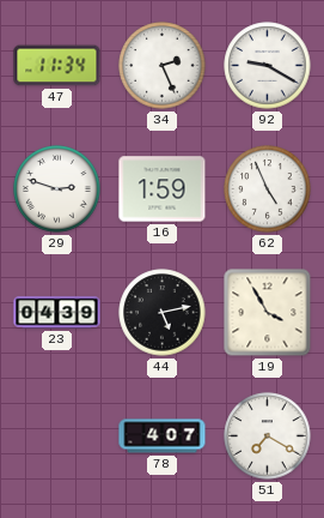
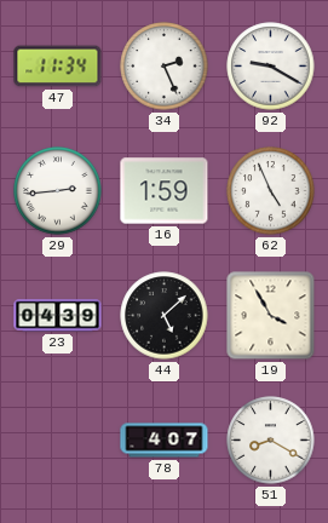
29: 2:48 -> 2:44 (58, 191)
44: 5:13 -> 5:08 (165, 316)
51: 7:20 -> 8:20 (271, 441)
